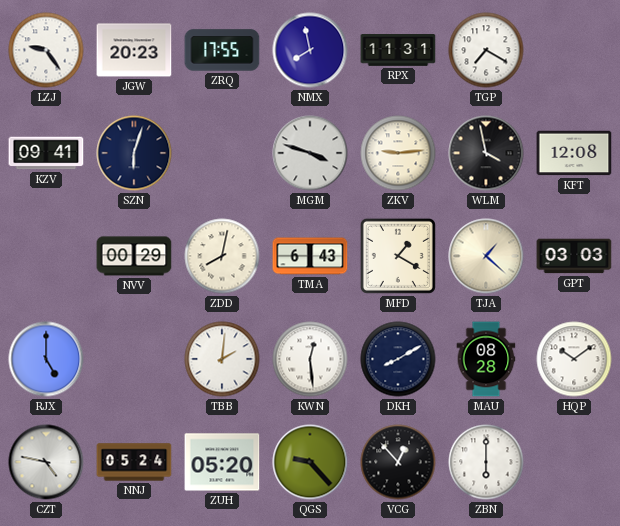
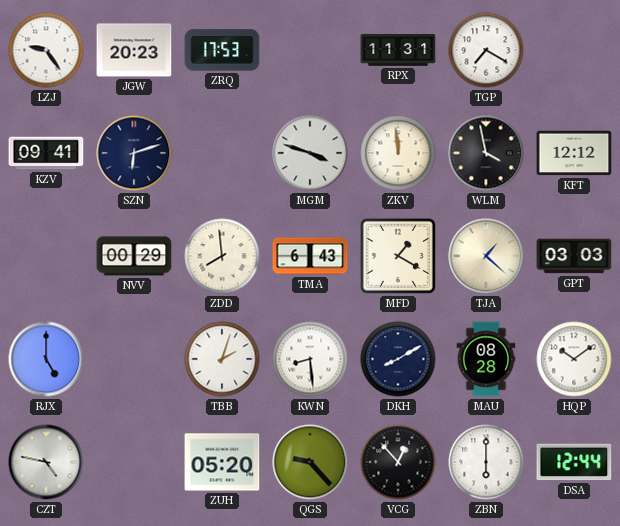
ZRQ: 17:55 -> 17:53 (222, 50)
NMX: 7:58 -> none (310, 50)
SZN: 6:03 -> 6:12 (134, 153)
ZKV: 9:14 -> 11:59 (398, 153)
KFT: 12:08 -> 12:12 (574, 153)
ZDD: 8:02 -> 7:59 (222, 256)
TBB: 2:01 -> 2:03 (222, 359)
KWN: 12:29 -> 8:29 (310, 359)
NNJ: 05:24 -> none (134, 462)
DSA: none -> 12:44 (574, 462)
